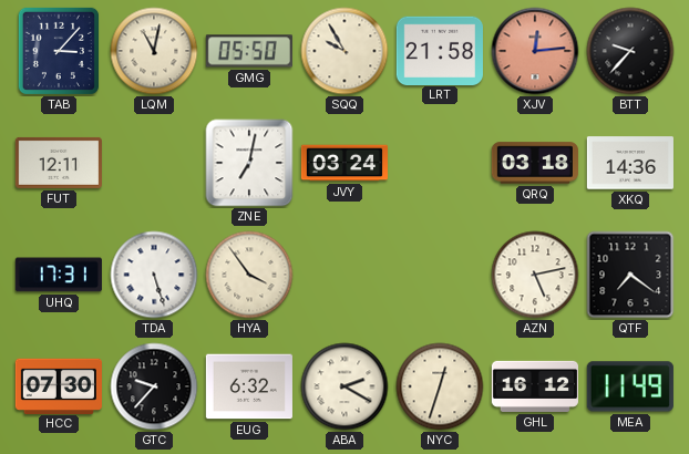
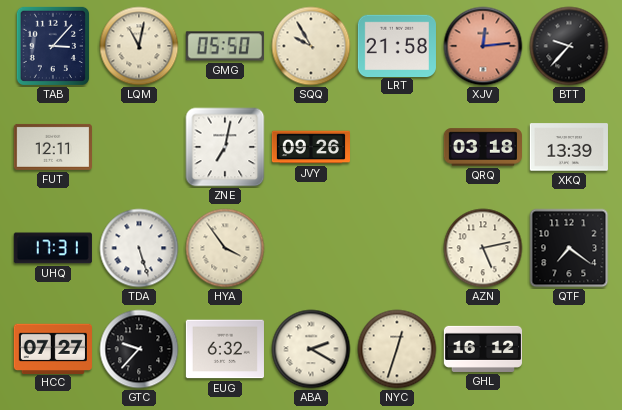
JVY: 03:24 -> 09:26 (310, 147)
XKQ: 14:36 -> 13:39 (568, 147)
HCC: 07:30 -> 07:27 (53, 348)
MEA: 11:49 -> none (630, 386)
